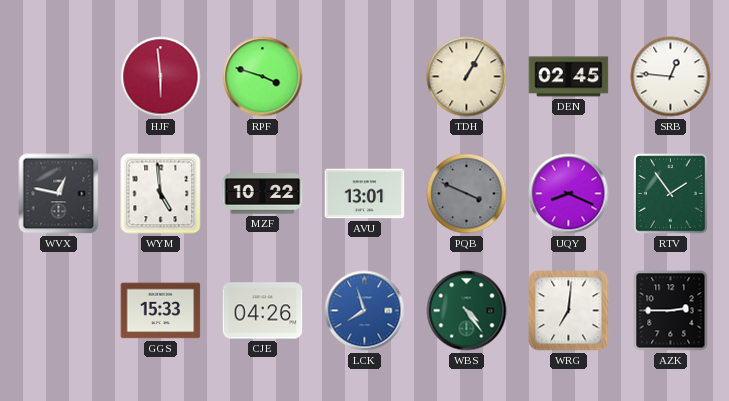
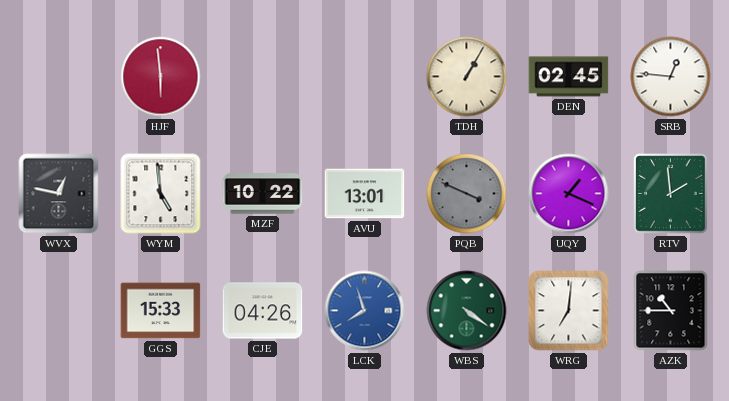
RPF: 3:48 -> none (263, 77)
UQY: 8:19 -> 1:19 (569, 194)
RTV: 1:54 -> 1:59 (671, 194)
WBS: 4:24 -> 4:21 (467, 311)
AZK: 2:45 -> 10:45 (671, 311)
